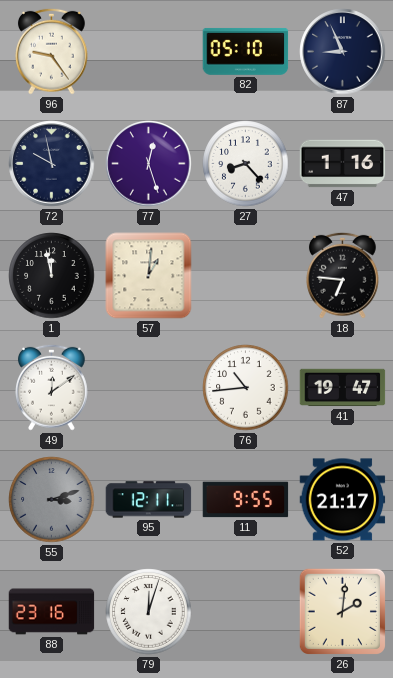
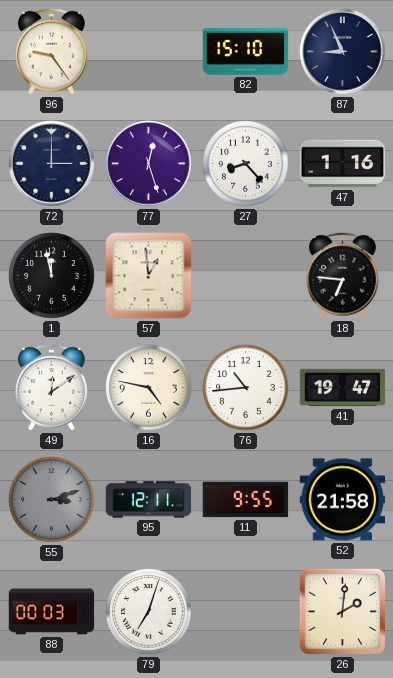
82: 05:10 -> 15:10 (246, 51)
72: 9:58 -> 3:00 (52, 164)
57: 1:01 -> 12:59 (149, 276)
16: none -> 4:47 (149, 388)
52: 21:17 -> 21:58 (343, 500)
88: 23:16 -> 00:03 (52, 612)
79: 12:03 -> 7:03 (149, 612)
